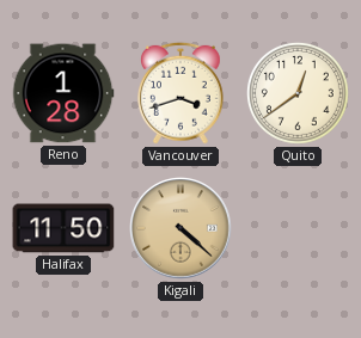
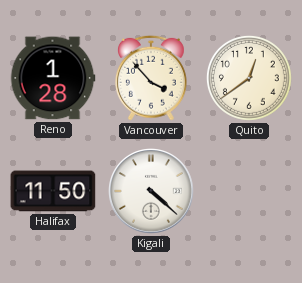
Vancouver: 3:42 -> 3:53 (151, 78)
Kigali dial: champagne -> white (152, 192)
